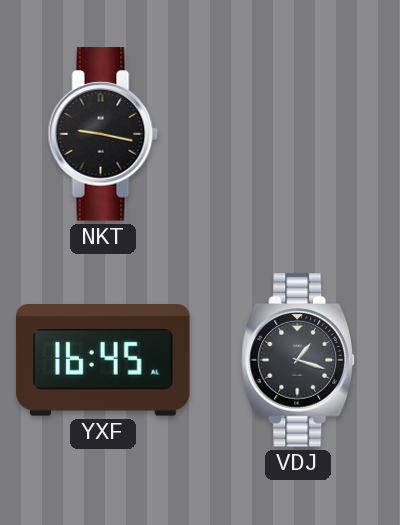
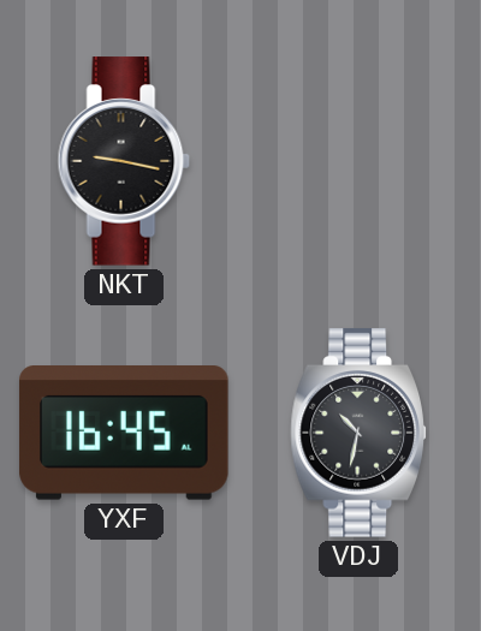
VDJ: 1:18 -> 10:32 (358, 433)
